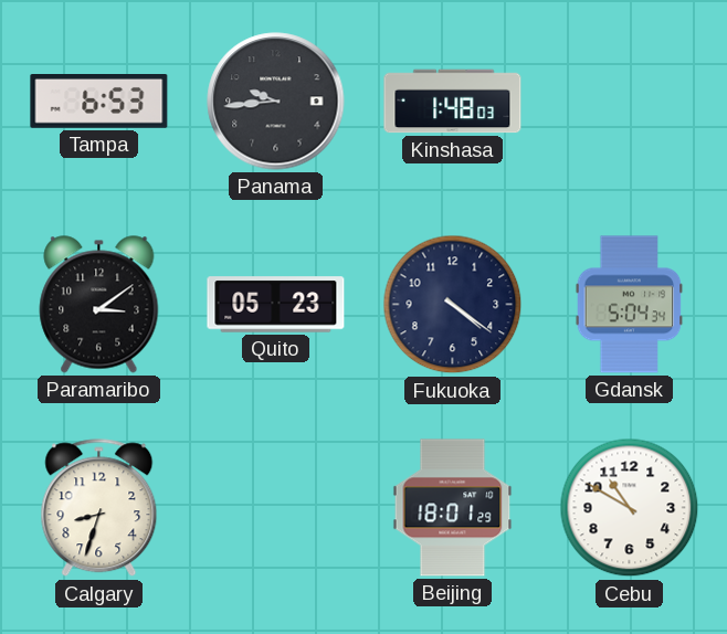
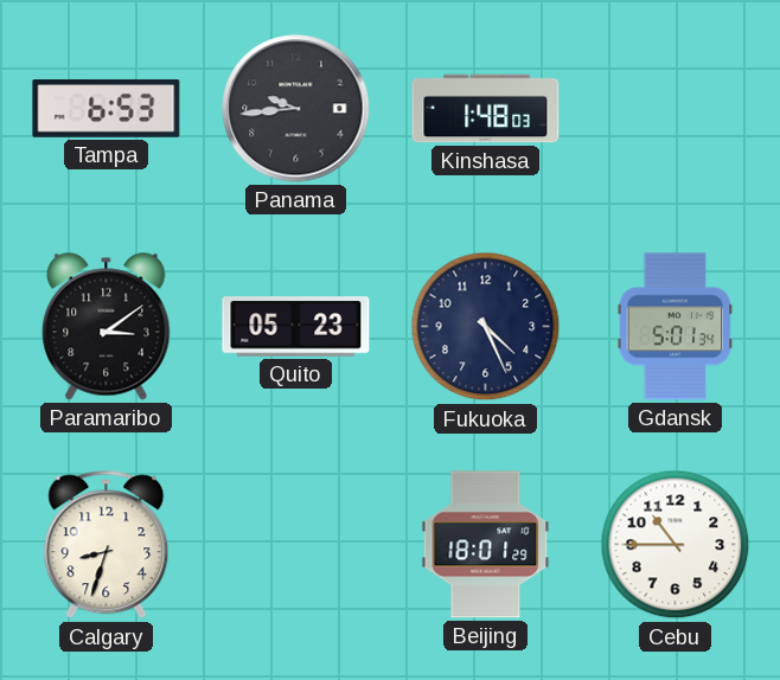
Fukuoka: 4:21 -> 4:26 (486, 327)
Gdansk: 5:04 -> 5:01 (676, 327)
Cebu: 10:50 -> 10:45 (676, 545)
